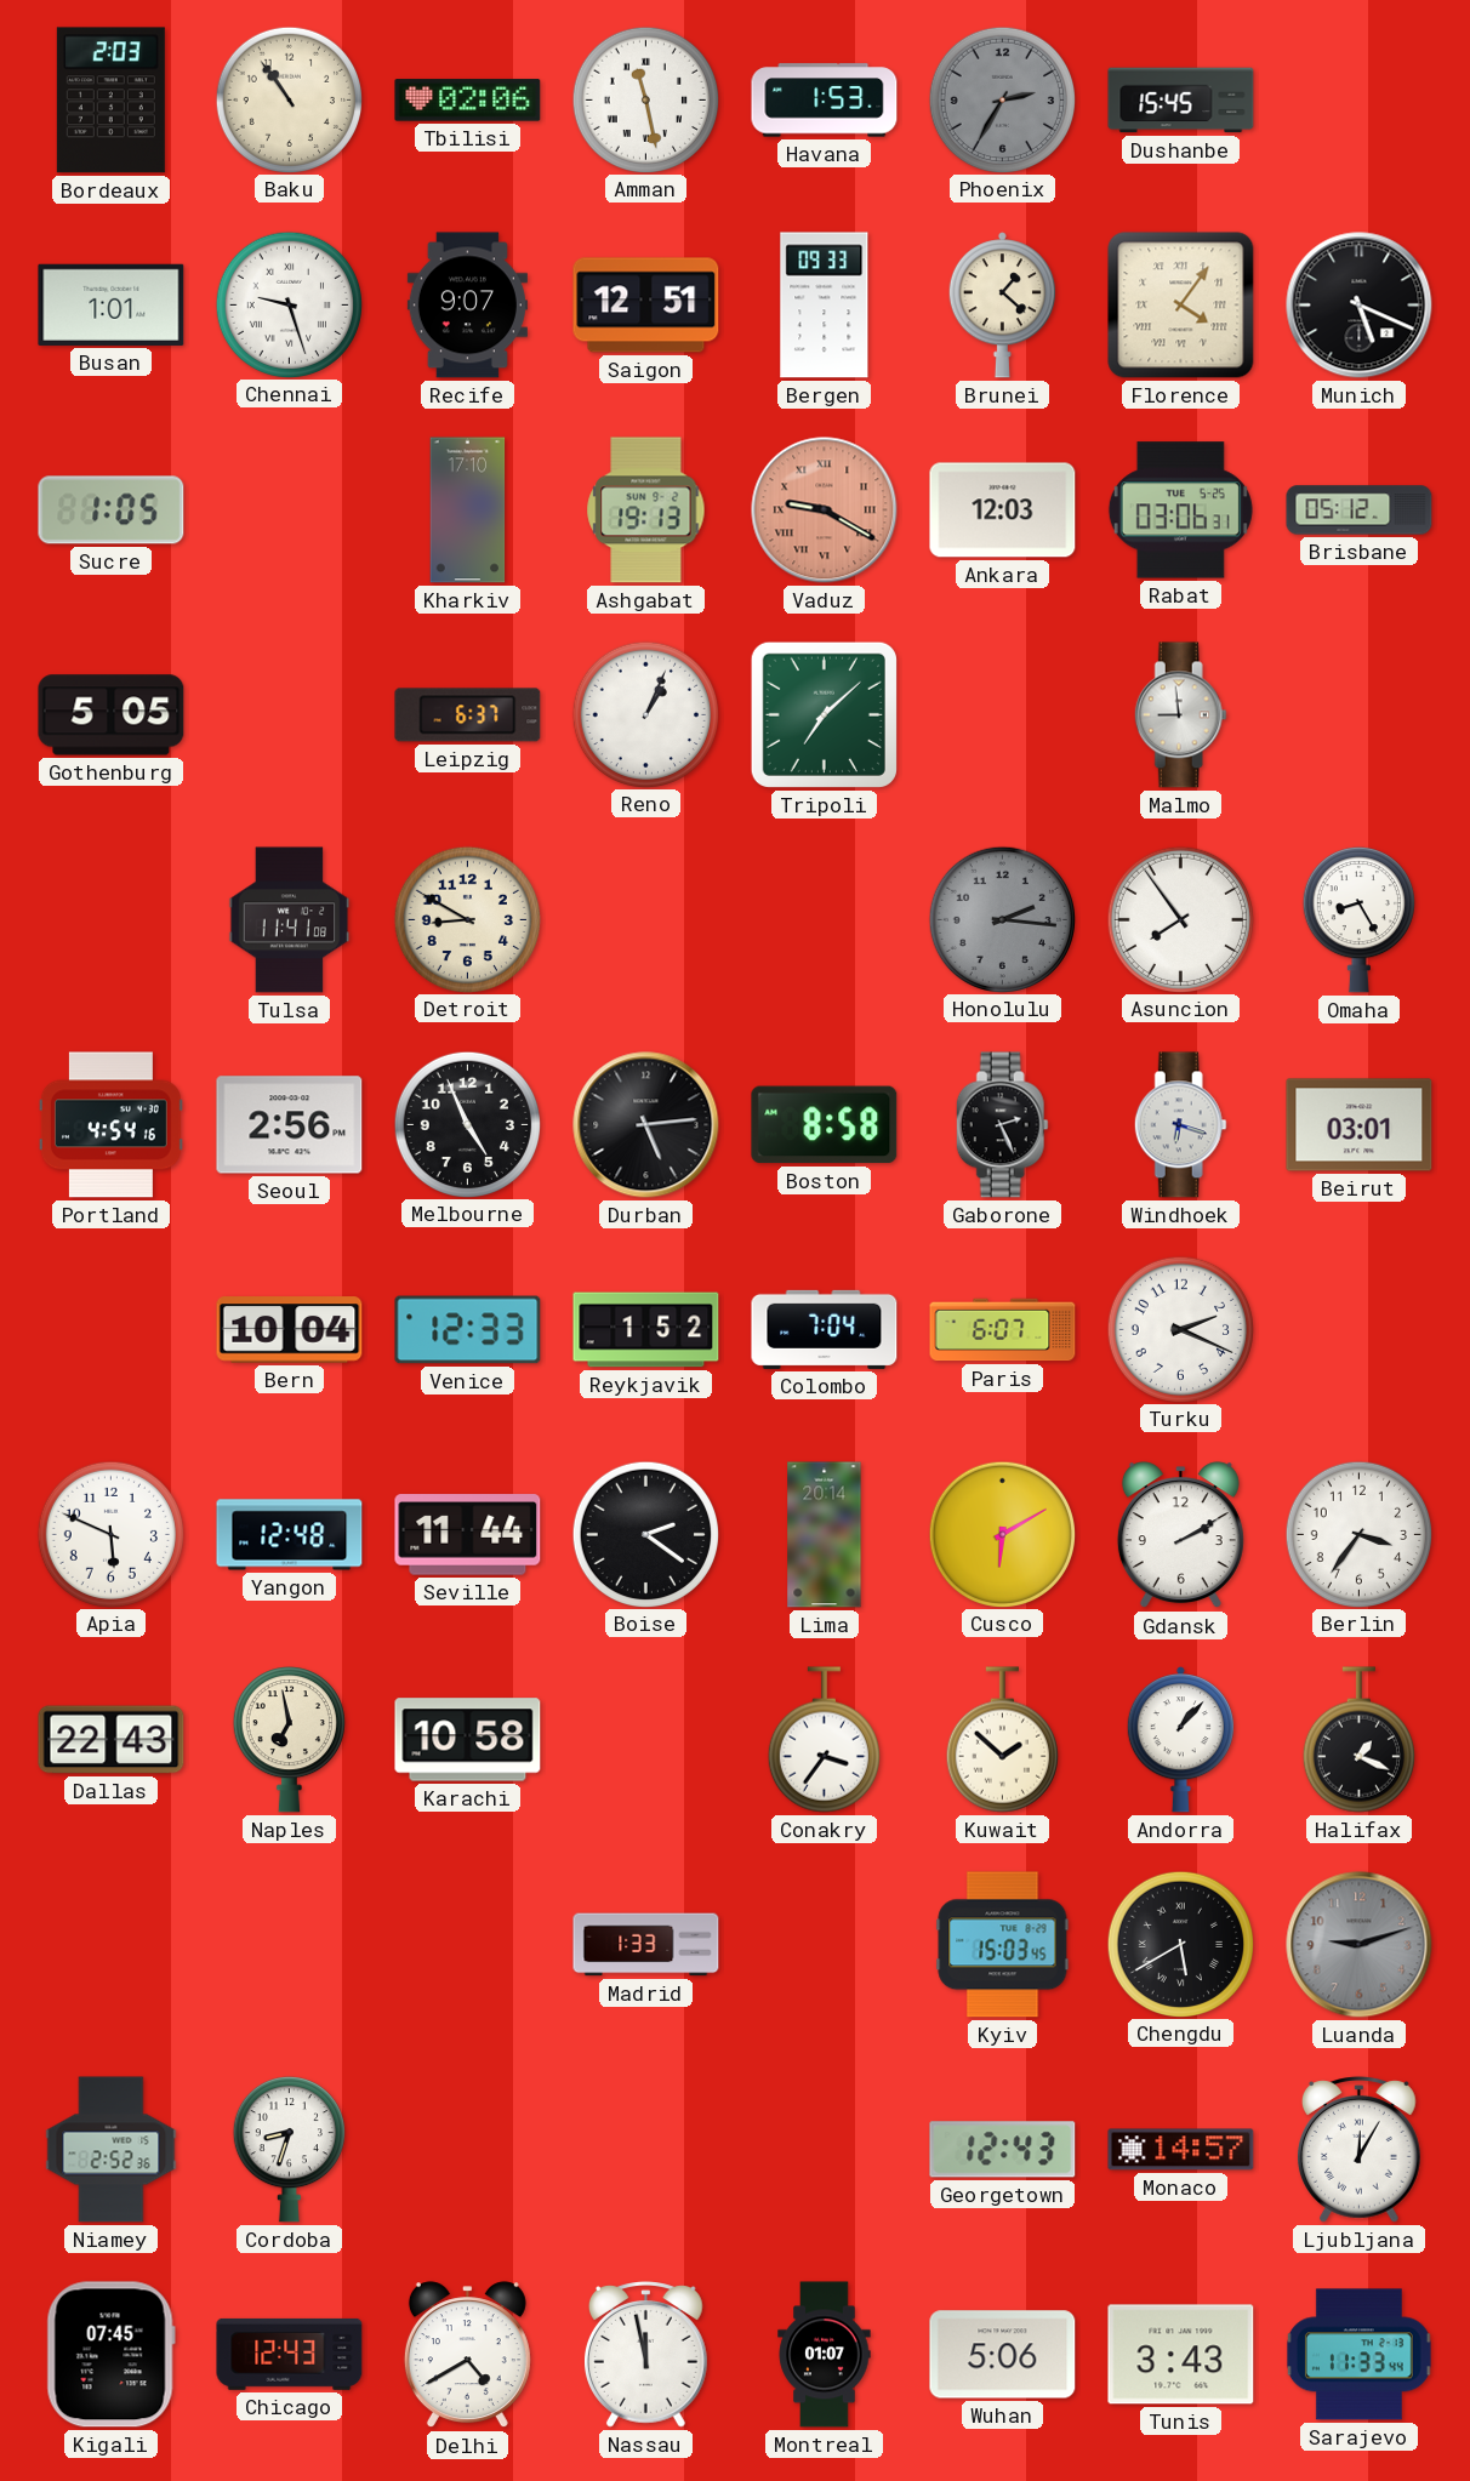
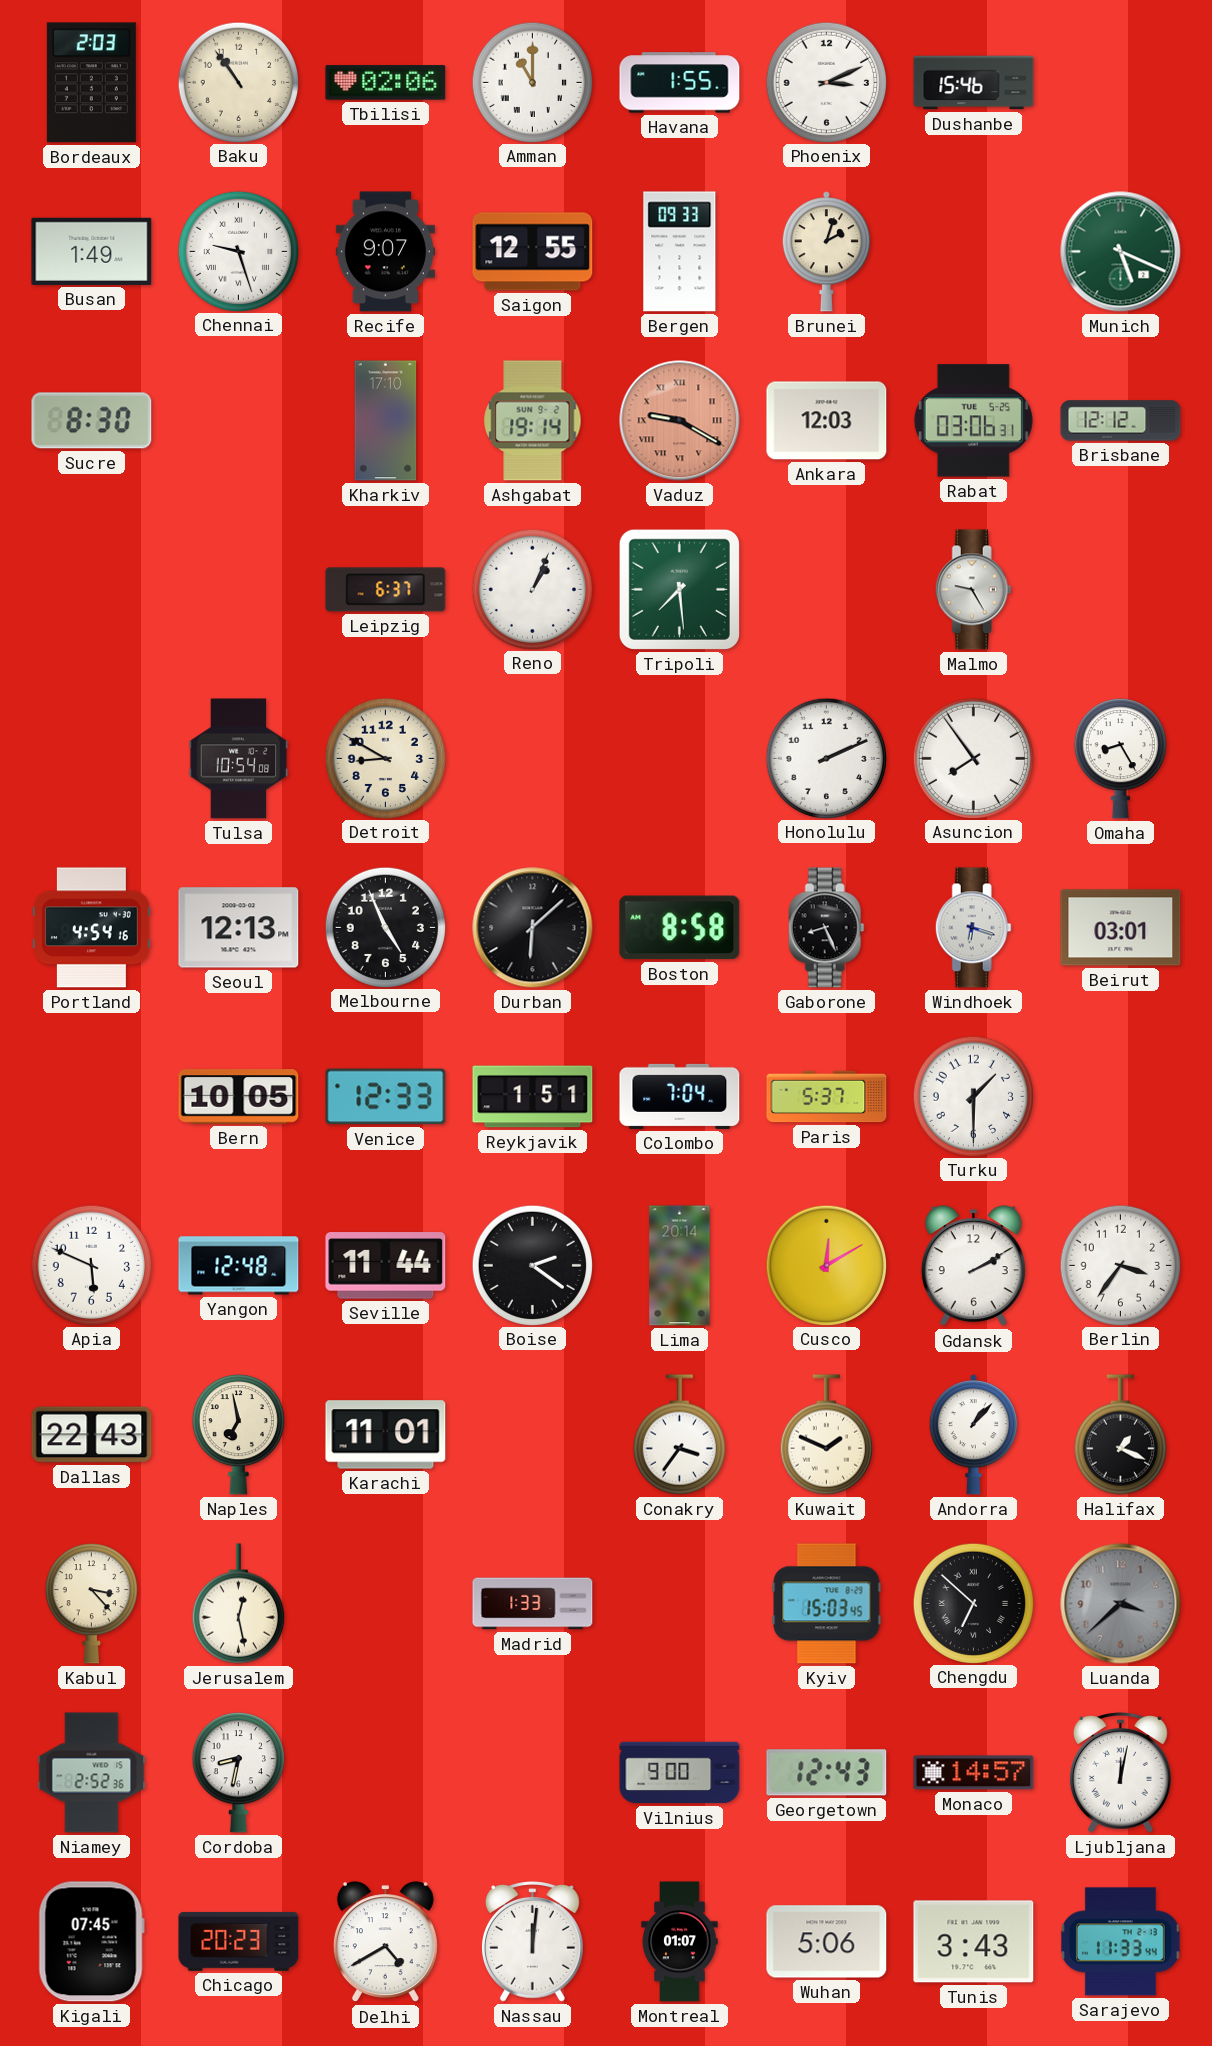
Amman: 11:28 -> 11:00 (532, 82)
Havana: 1:53 -> 1:55 (680, 83)
Phoenix: 2:35 -> 3:11 (826, 82)
Phoenix dial: grey -> white (826, 82)
Dushanbe: 15:45 -> 15:46 (974, 83)
Busan: 1:01 -> 1:49 (92, 251)
Saigon: 12:51 -> 12:55 (533, 252)
Brunei: 1:22 -> 2:03 (826, 252)
Florence: 4:06 -> none (1181, 306)
Munich dial: black -> green (1121, 252)
Sucre: 1:05 -> 8:30 (92, 421)
Ashgabat: 19:13 -> 19:14 (533, 421)
Brisbane: 05:12 -> 12:12 (1121, 421)
Gothenburg: 5:05 -> none (112, 715)
Tripoli: 7:08 -> 7:29 (679, 589)
Malmo: 8:59 -> 9:25 (973, 590)
Tulsa: 11:41 -> 10:54 (239, 759)
Honolulu: 2:16 -> 2:11 (826, 758)
Honolulu dial: grey -> white (826, 758)
Seoul: 2:56 -> 12:13 (239, 928)
Durban: 5:14 -> 6:08 (533, 928)
Gaborone: 2:26 -> 8:26 (826, 928)
Bern: 10:04 -> 10:05 (239, 1097)
Reykjavik: 1:52 -> 1:51 (533, 1097)
Paris: 6:07 -> 5:37 (827, 1097)
Turku: 2:19 -> 1:30 (973, 1096)
Cusco: 6:10 -> 12:10 (826, 1265)
Karachi: 10:58 -> 11:01 (386, 1435)
Kuwait: 1:52 -> 1:49 (826, 1435)
Kabul: none -> 3:23 (91, 1604)
Jerusalem: none -> 12:28 (238, 1604)
Chengdu: 5:40 -> 6:52 (973, 1603)
Luanda: 9:12 -> 3:38 (1121, 1604)
Cordoba: 8:33 -> 8:32 (238, 1773)
Vilnius: none -> 9:00 (680, 1773)
Ljubljana: 12:05 -> 12:02 (1121, 1773)
Chicago: 12:43 -> 20:23 (239, 1941)
Nassau: 11:58 -> 12:01 (533, 1942)
